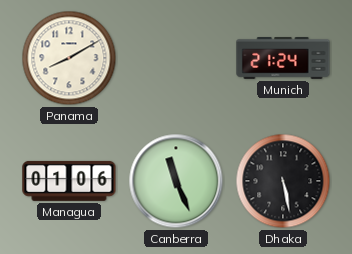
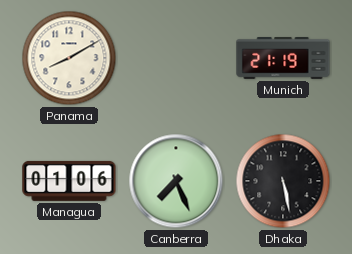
Munich: 21:24 -> 21:19 (283, 59)
Canberra: 11:26 -> 7:26 (176, 181)
